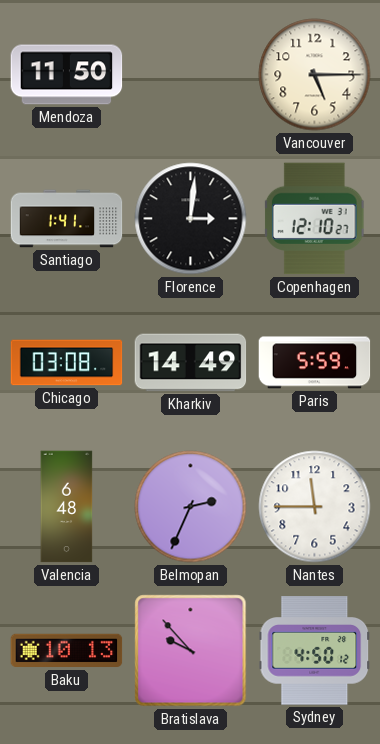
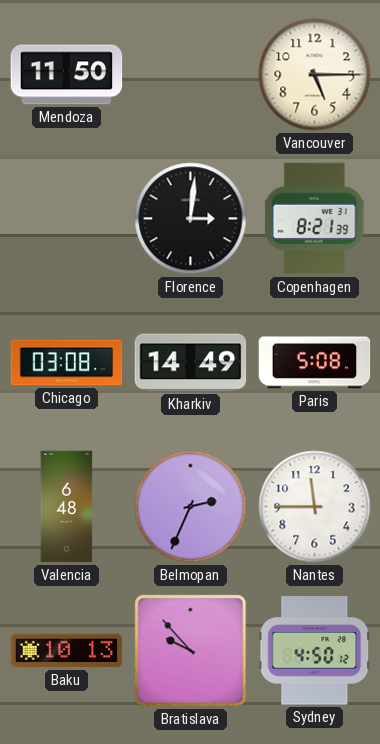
Santiago: 1:41 -> none (67, 219)
Copenhagen: 12:10 -> 8:21 (314, 219)
Paris: 5:59 -> 5:08 (315, 363)
